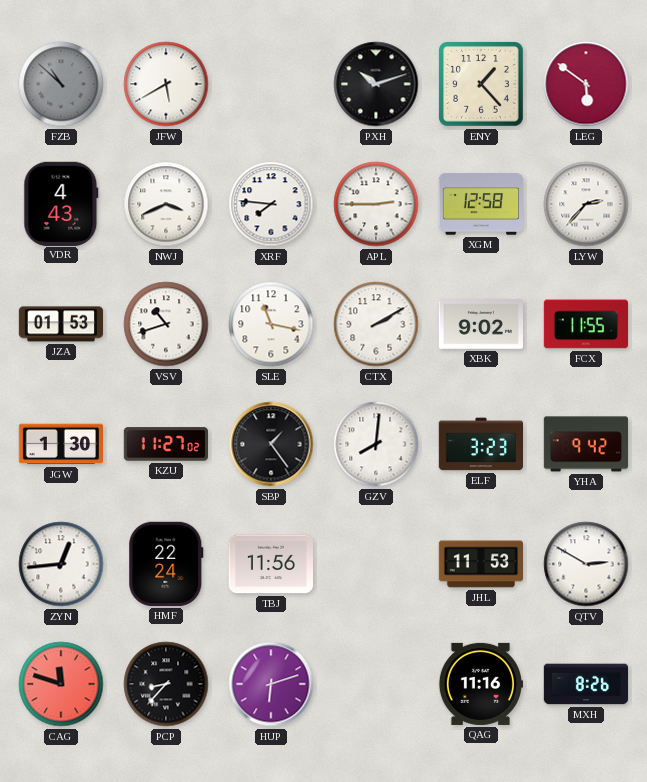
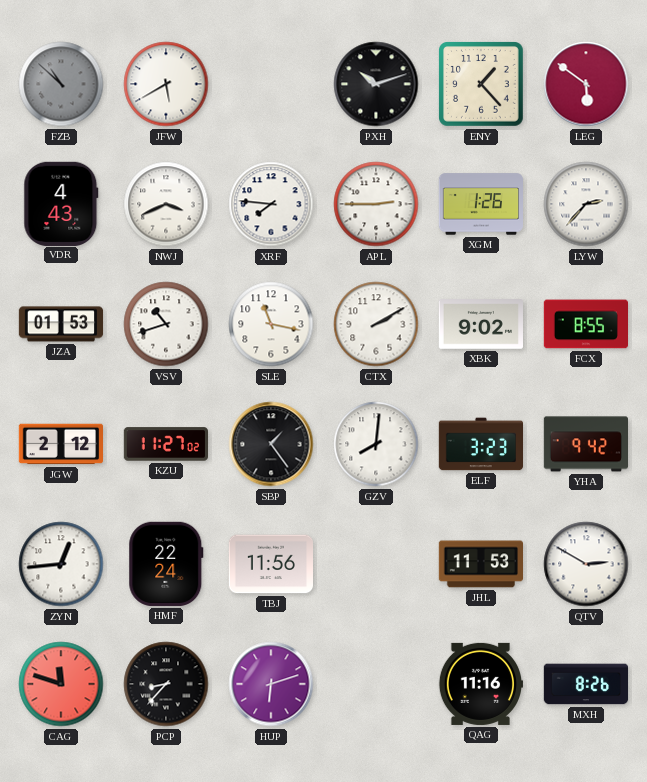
XGM: 12:58 -> 1:26 (480, 204)
FCX: 11:55 -> 8:55 (585, 324)
JGW: 1:30 -> 2:12 (60, 444)
